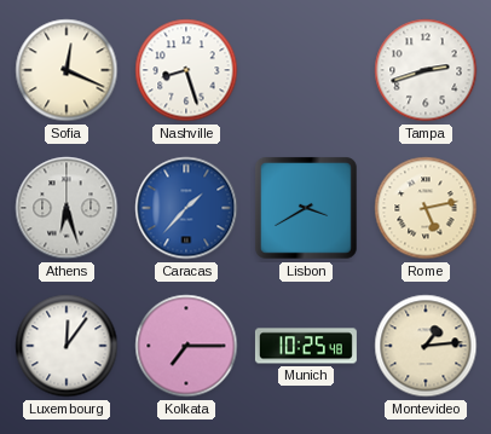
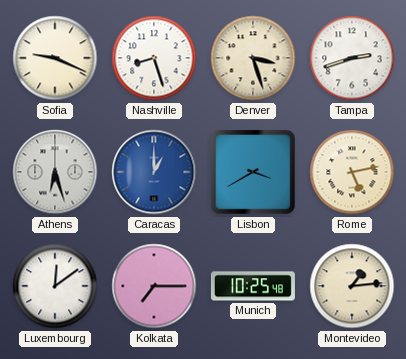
Sofia: 12:19 -> 9:19 (55, 58)
Denver: none -> 3:27 (253, 58)
Caracas: 1:37 -> 1:00 (154, 172)
Luxembourg: 12:06 -> 12:09 (55, 286)
